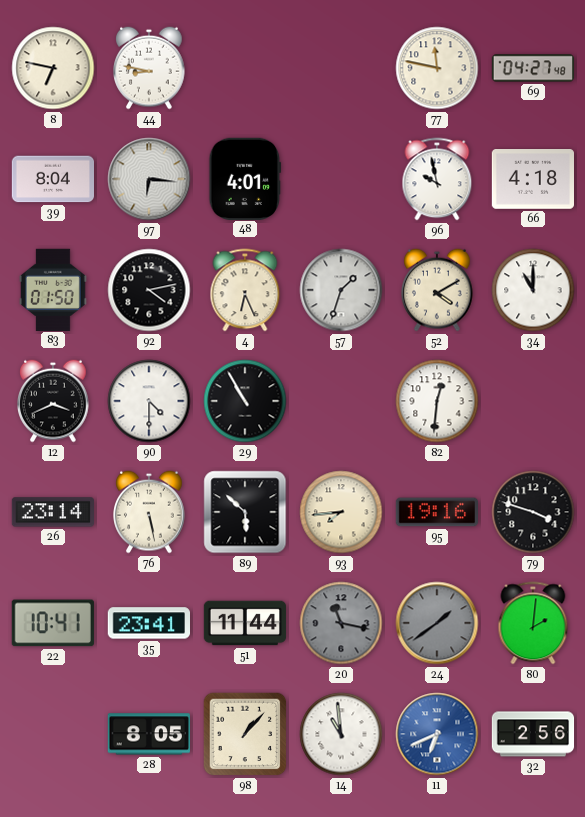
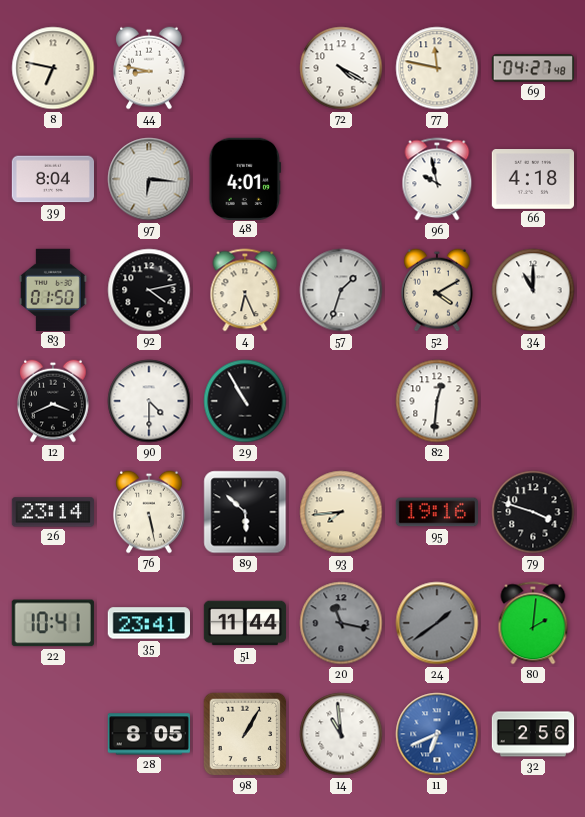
72: none -> 4:20 (341, 68)
98: 1:07 -> 1:05 (245, 734)
